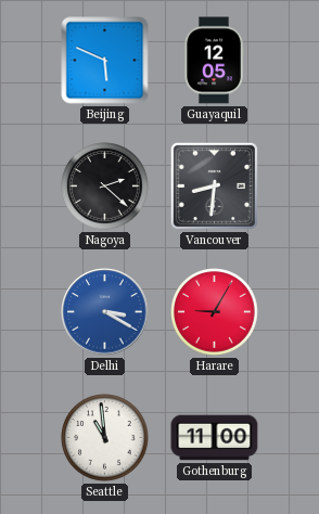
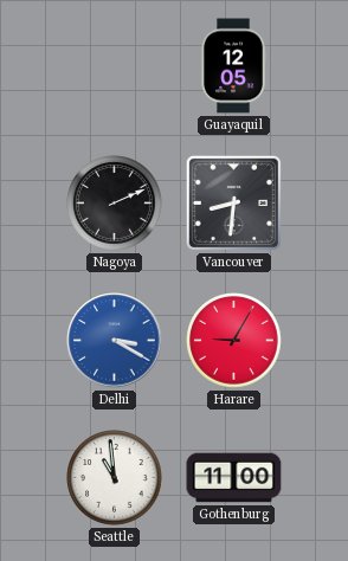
Beijing: 5:49 -> none (105, 61)
Nagoya: 2:22 -> 2:11 (115, 204)
